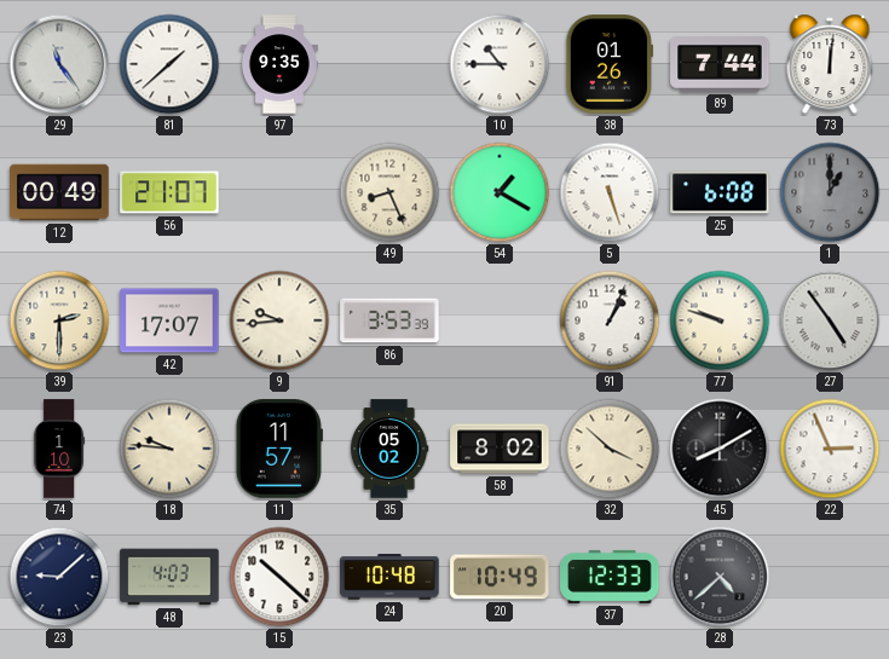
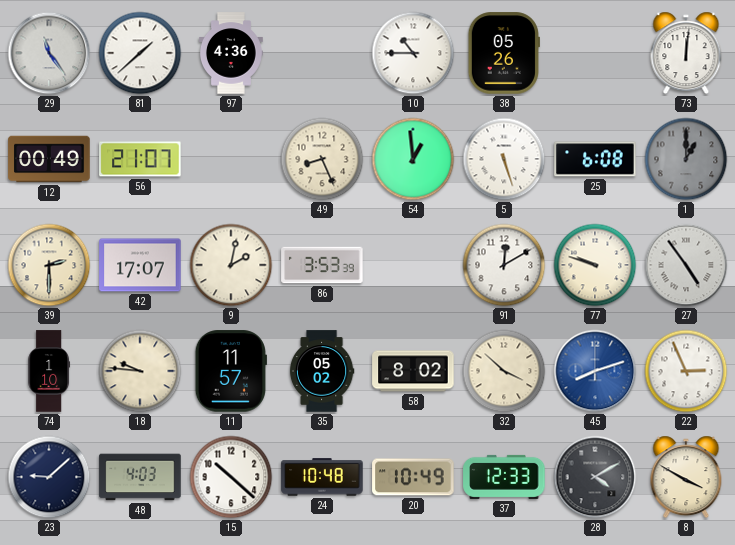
97: 9:35 -> 4:36 (231, 53)
38: 01:26 -> 05:26 (504, 53)
89: 7:44 -> none (720, 64)
54: 1:20 -> 12:59 (413, 159)
9: 9:44 -> 2:02 (231, 265)
91: 1:04 -> 12:10 (504, 265)
45: 8:10 -> 8:12 (595, 371)
45 dial: black -> blue (595, 371)
28: 4:38 -> 4:10 (595, 477)
8: none -> 3:50 (686, 477)
